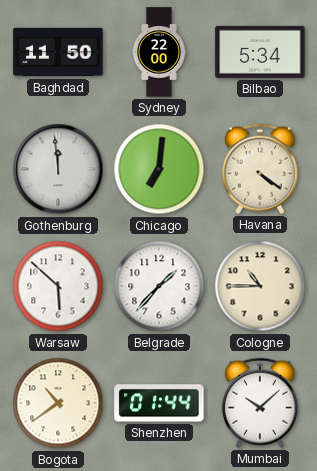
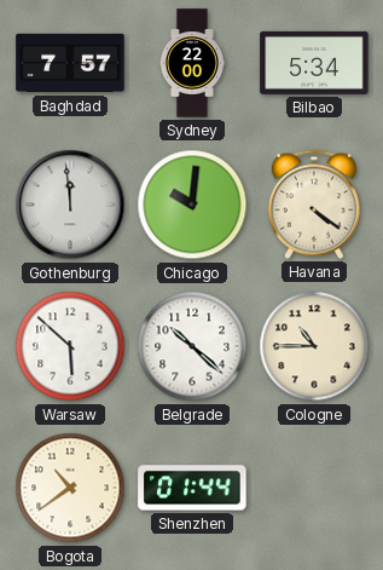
Baghdad: 11:50 -> 7:57 (70, 63)
Chicago: 7:01 -> 10:01 (192, 205)
Belgrade: 1:37 -> 10:22 (192, 346)
Mumbai: 10:08 -> none (260, 403)
